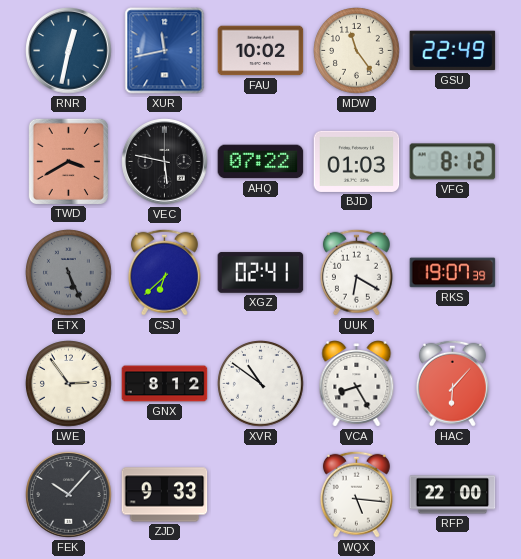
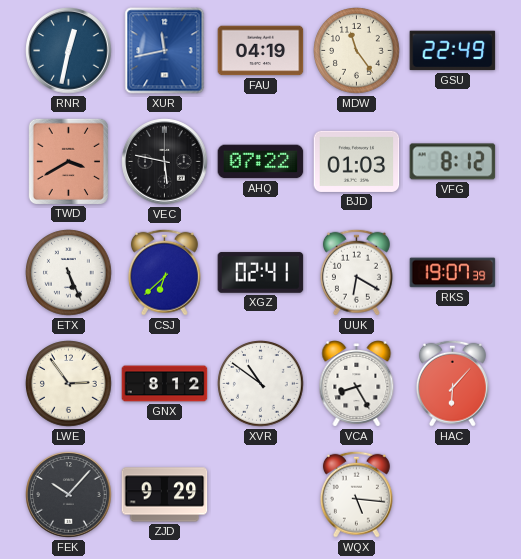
FAU: 10:02 -> 04:19 (261, 51)
ETX dial: grey -> white (69, 273)
ZJD: 9:33 -> 9:29 (165, 495)
RFP: 22:00 -> none (453, 495)
